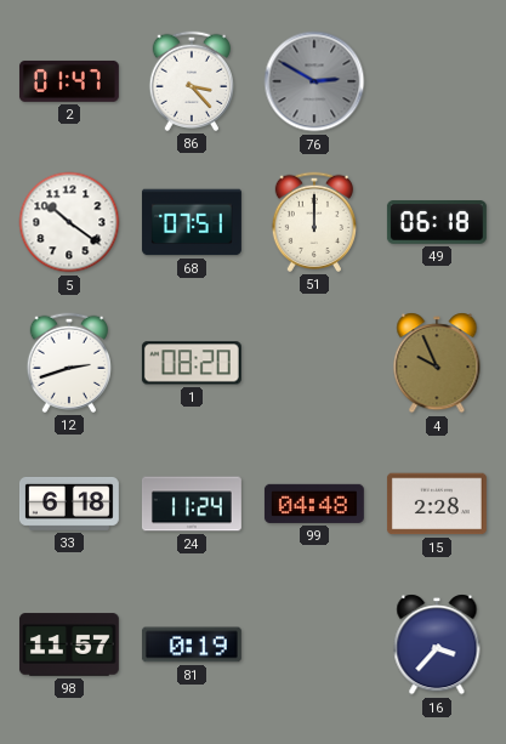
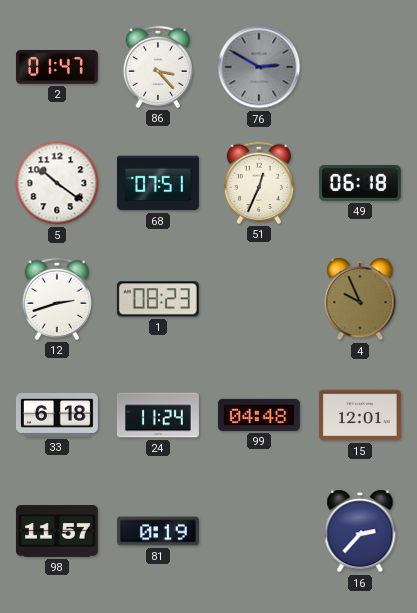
51: 12:00 -> 12:34 (258, 183)
1: 08:20 -> 08:23 (158, 299)
15: 2:28 -> 12:01 (360, 415)
16: 3:37 -> 2:37 (360, 531)
